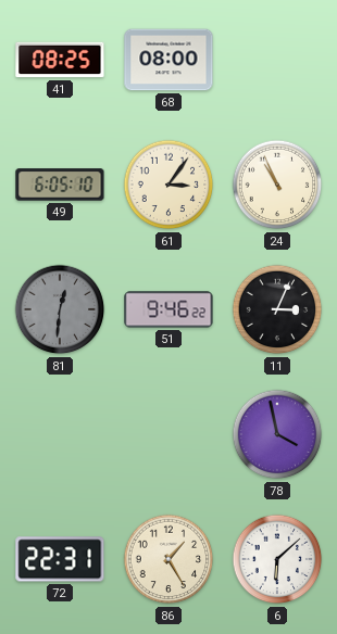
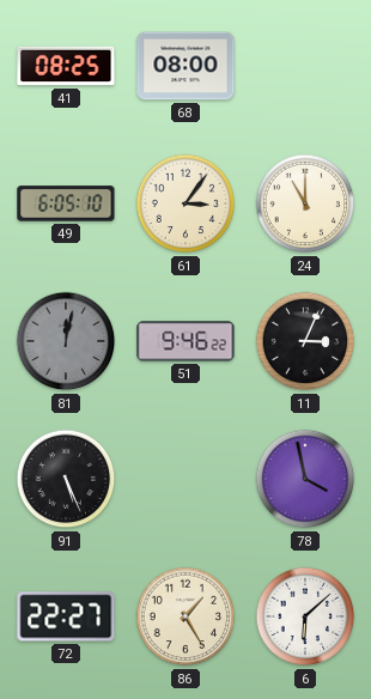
24: 10:56 -> 11:00 (305, 203)
81: 12:31 -> 12:02 (66, 341)
91: none -> 5:26 (66, 479)
72: 22:31 -> 22:27 (66, 616)
